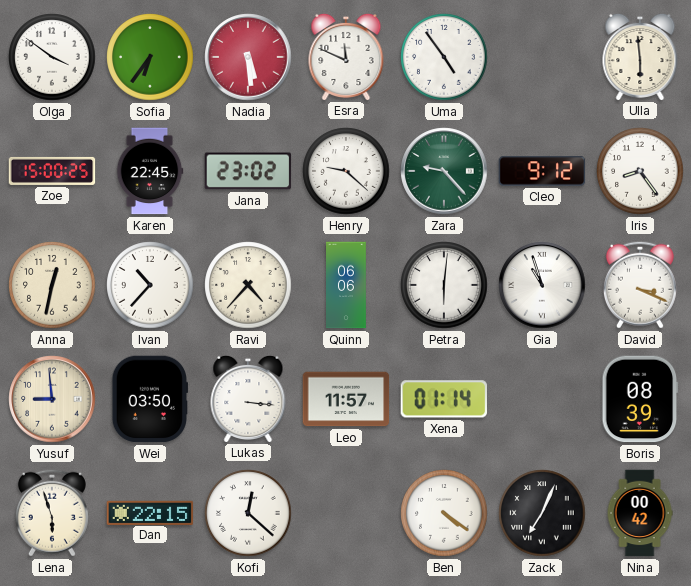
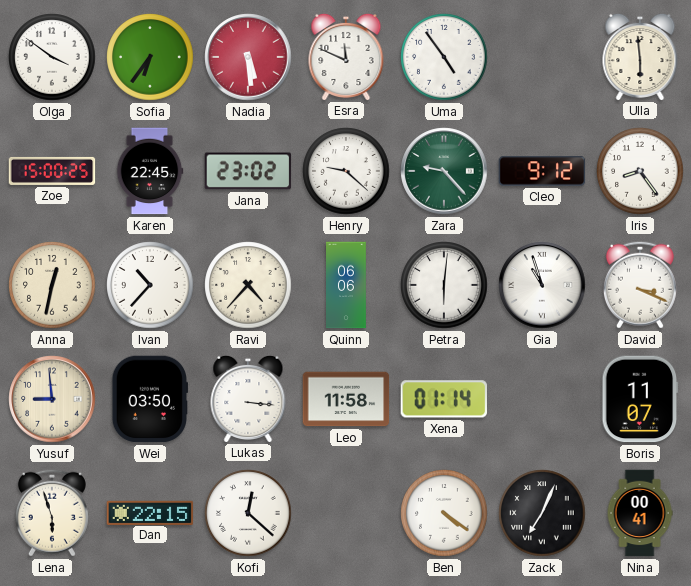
Leo: 11:57 -> 11:58 (346, 399)
Boris: 08:39 -> 11:07 (640, 399)
Nina: 00:42 -> 00:41 (640, 513)
